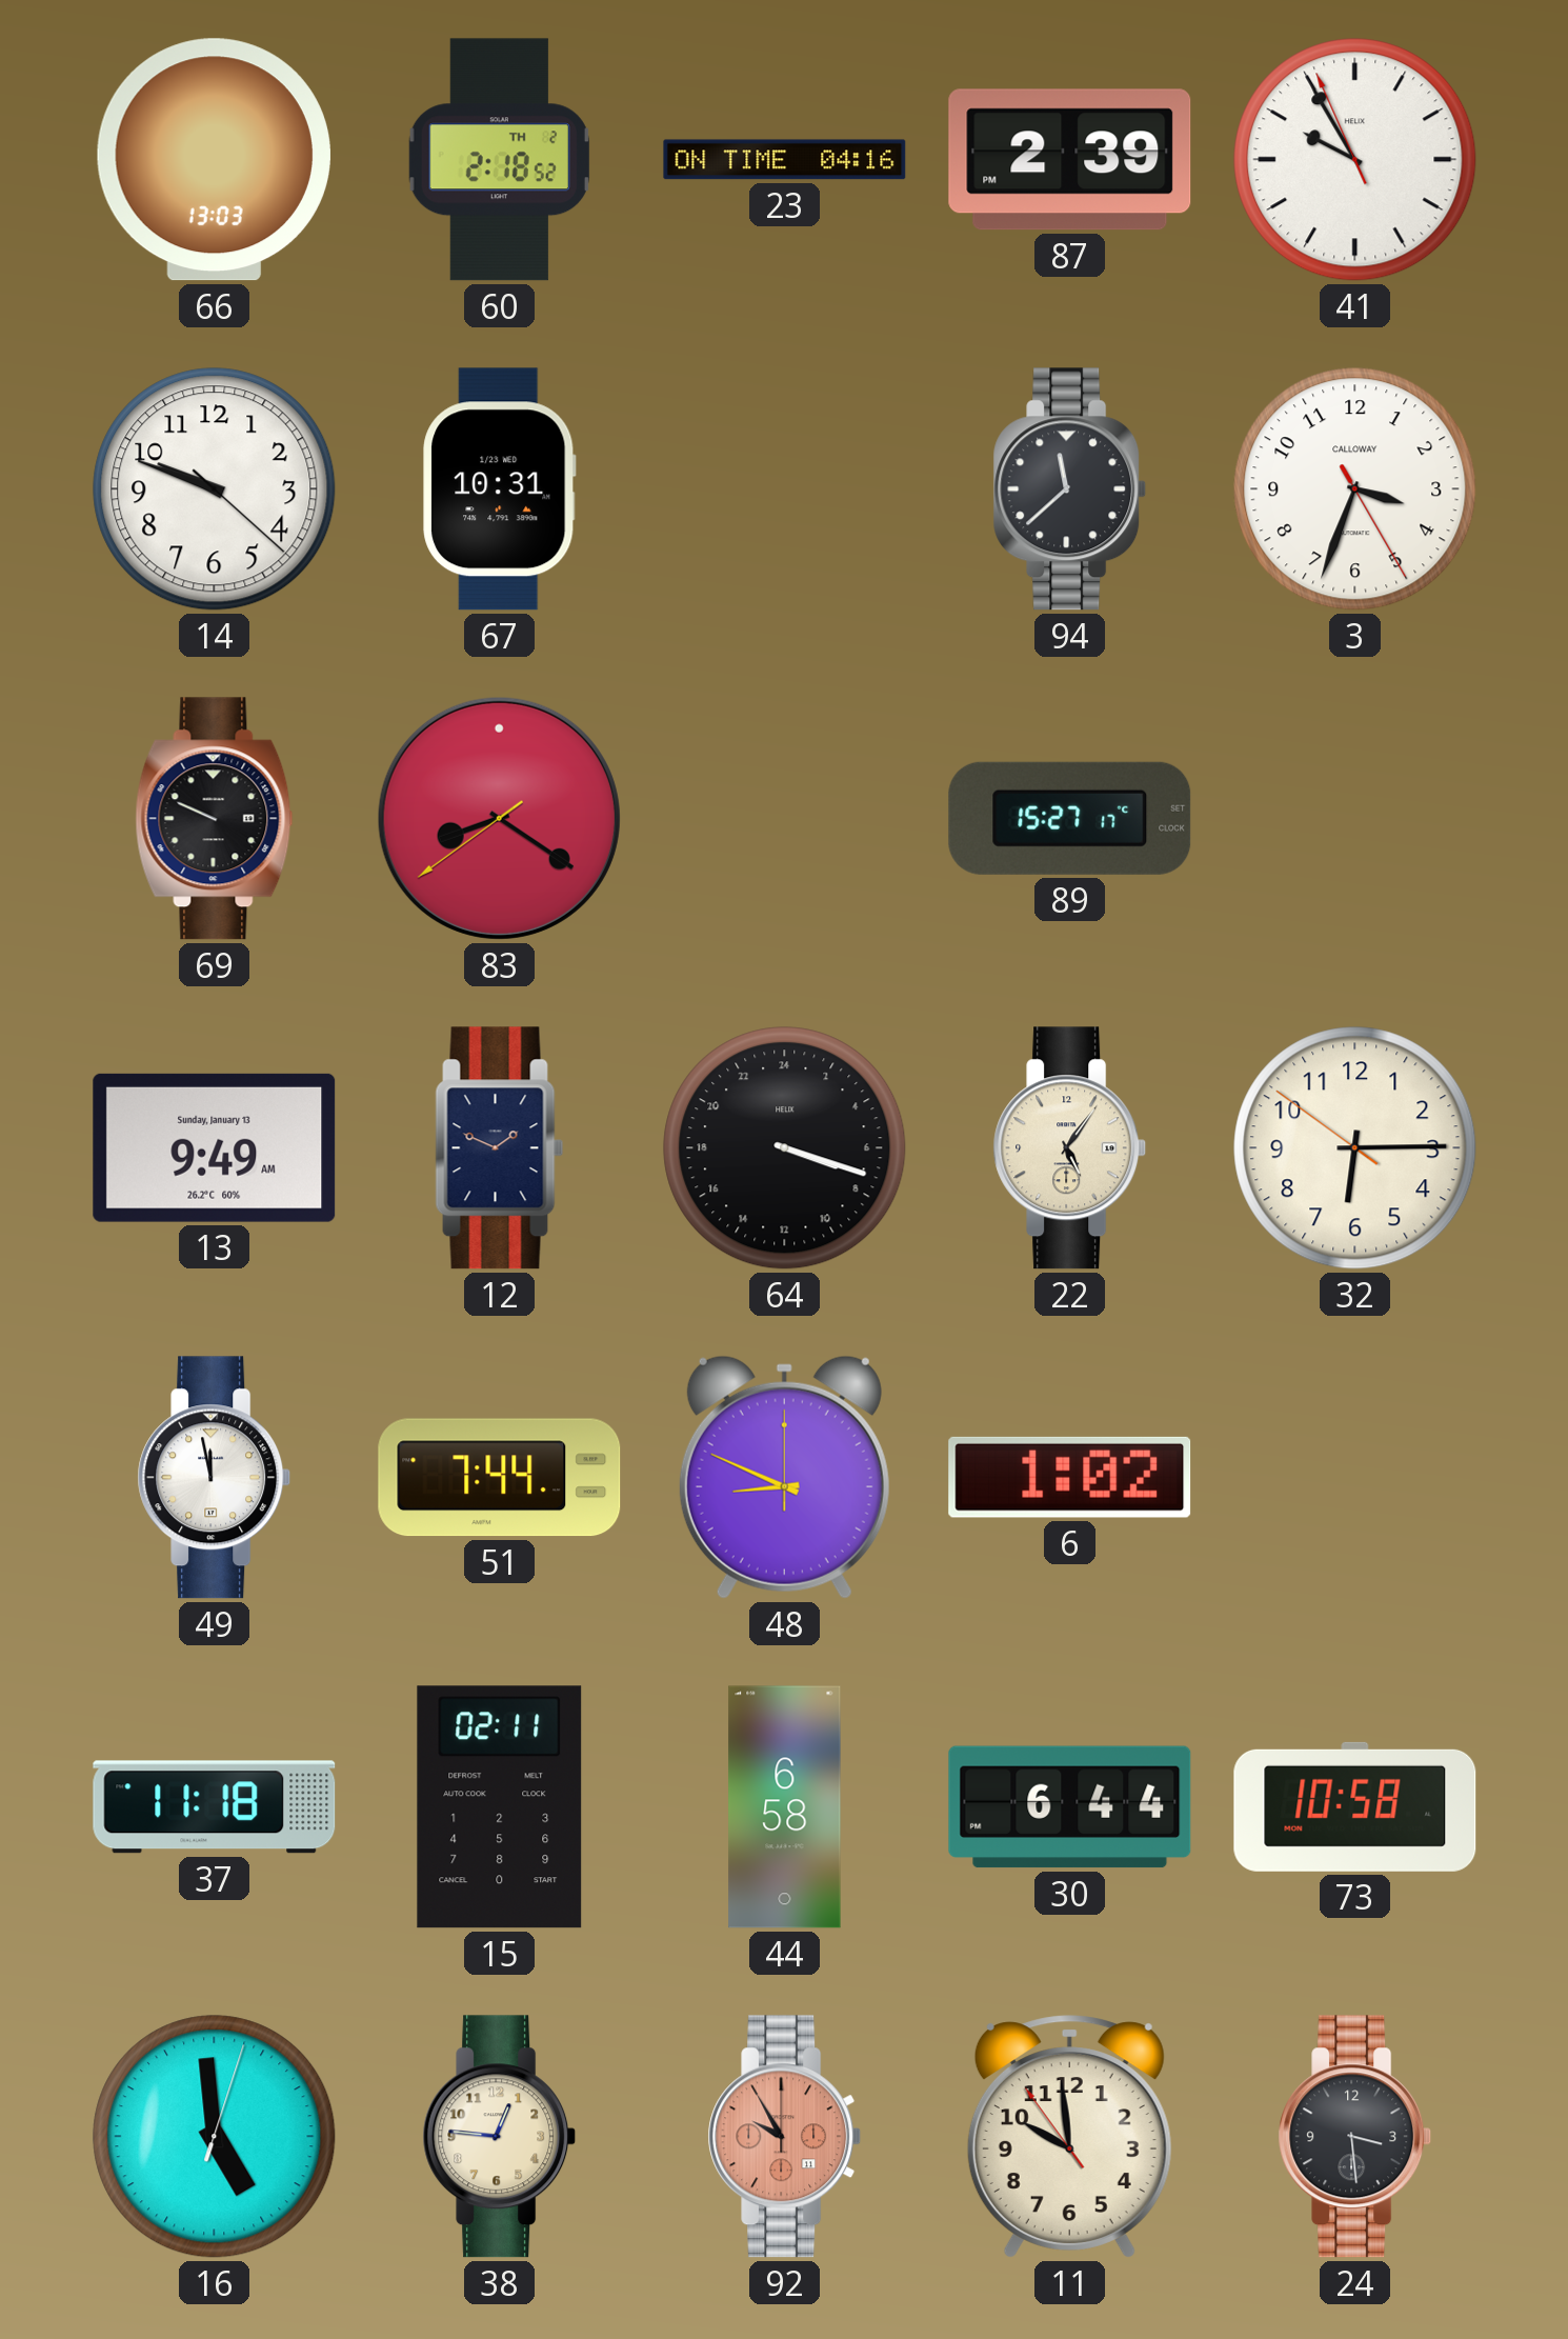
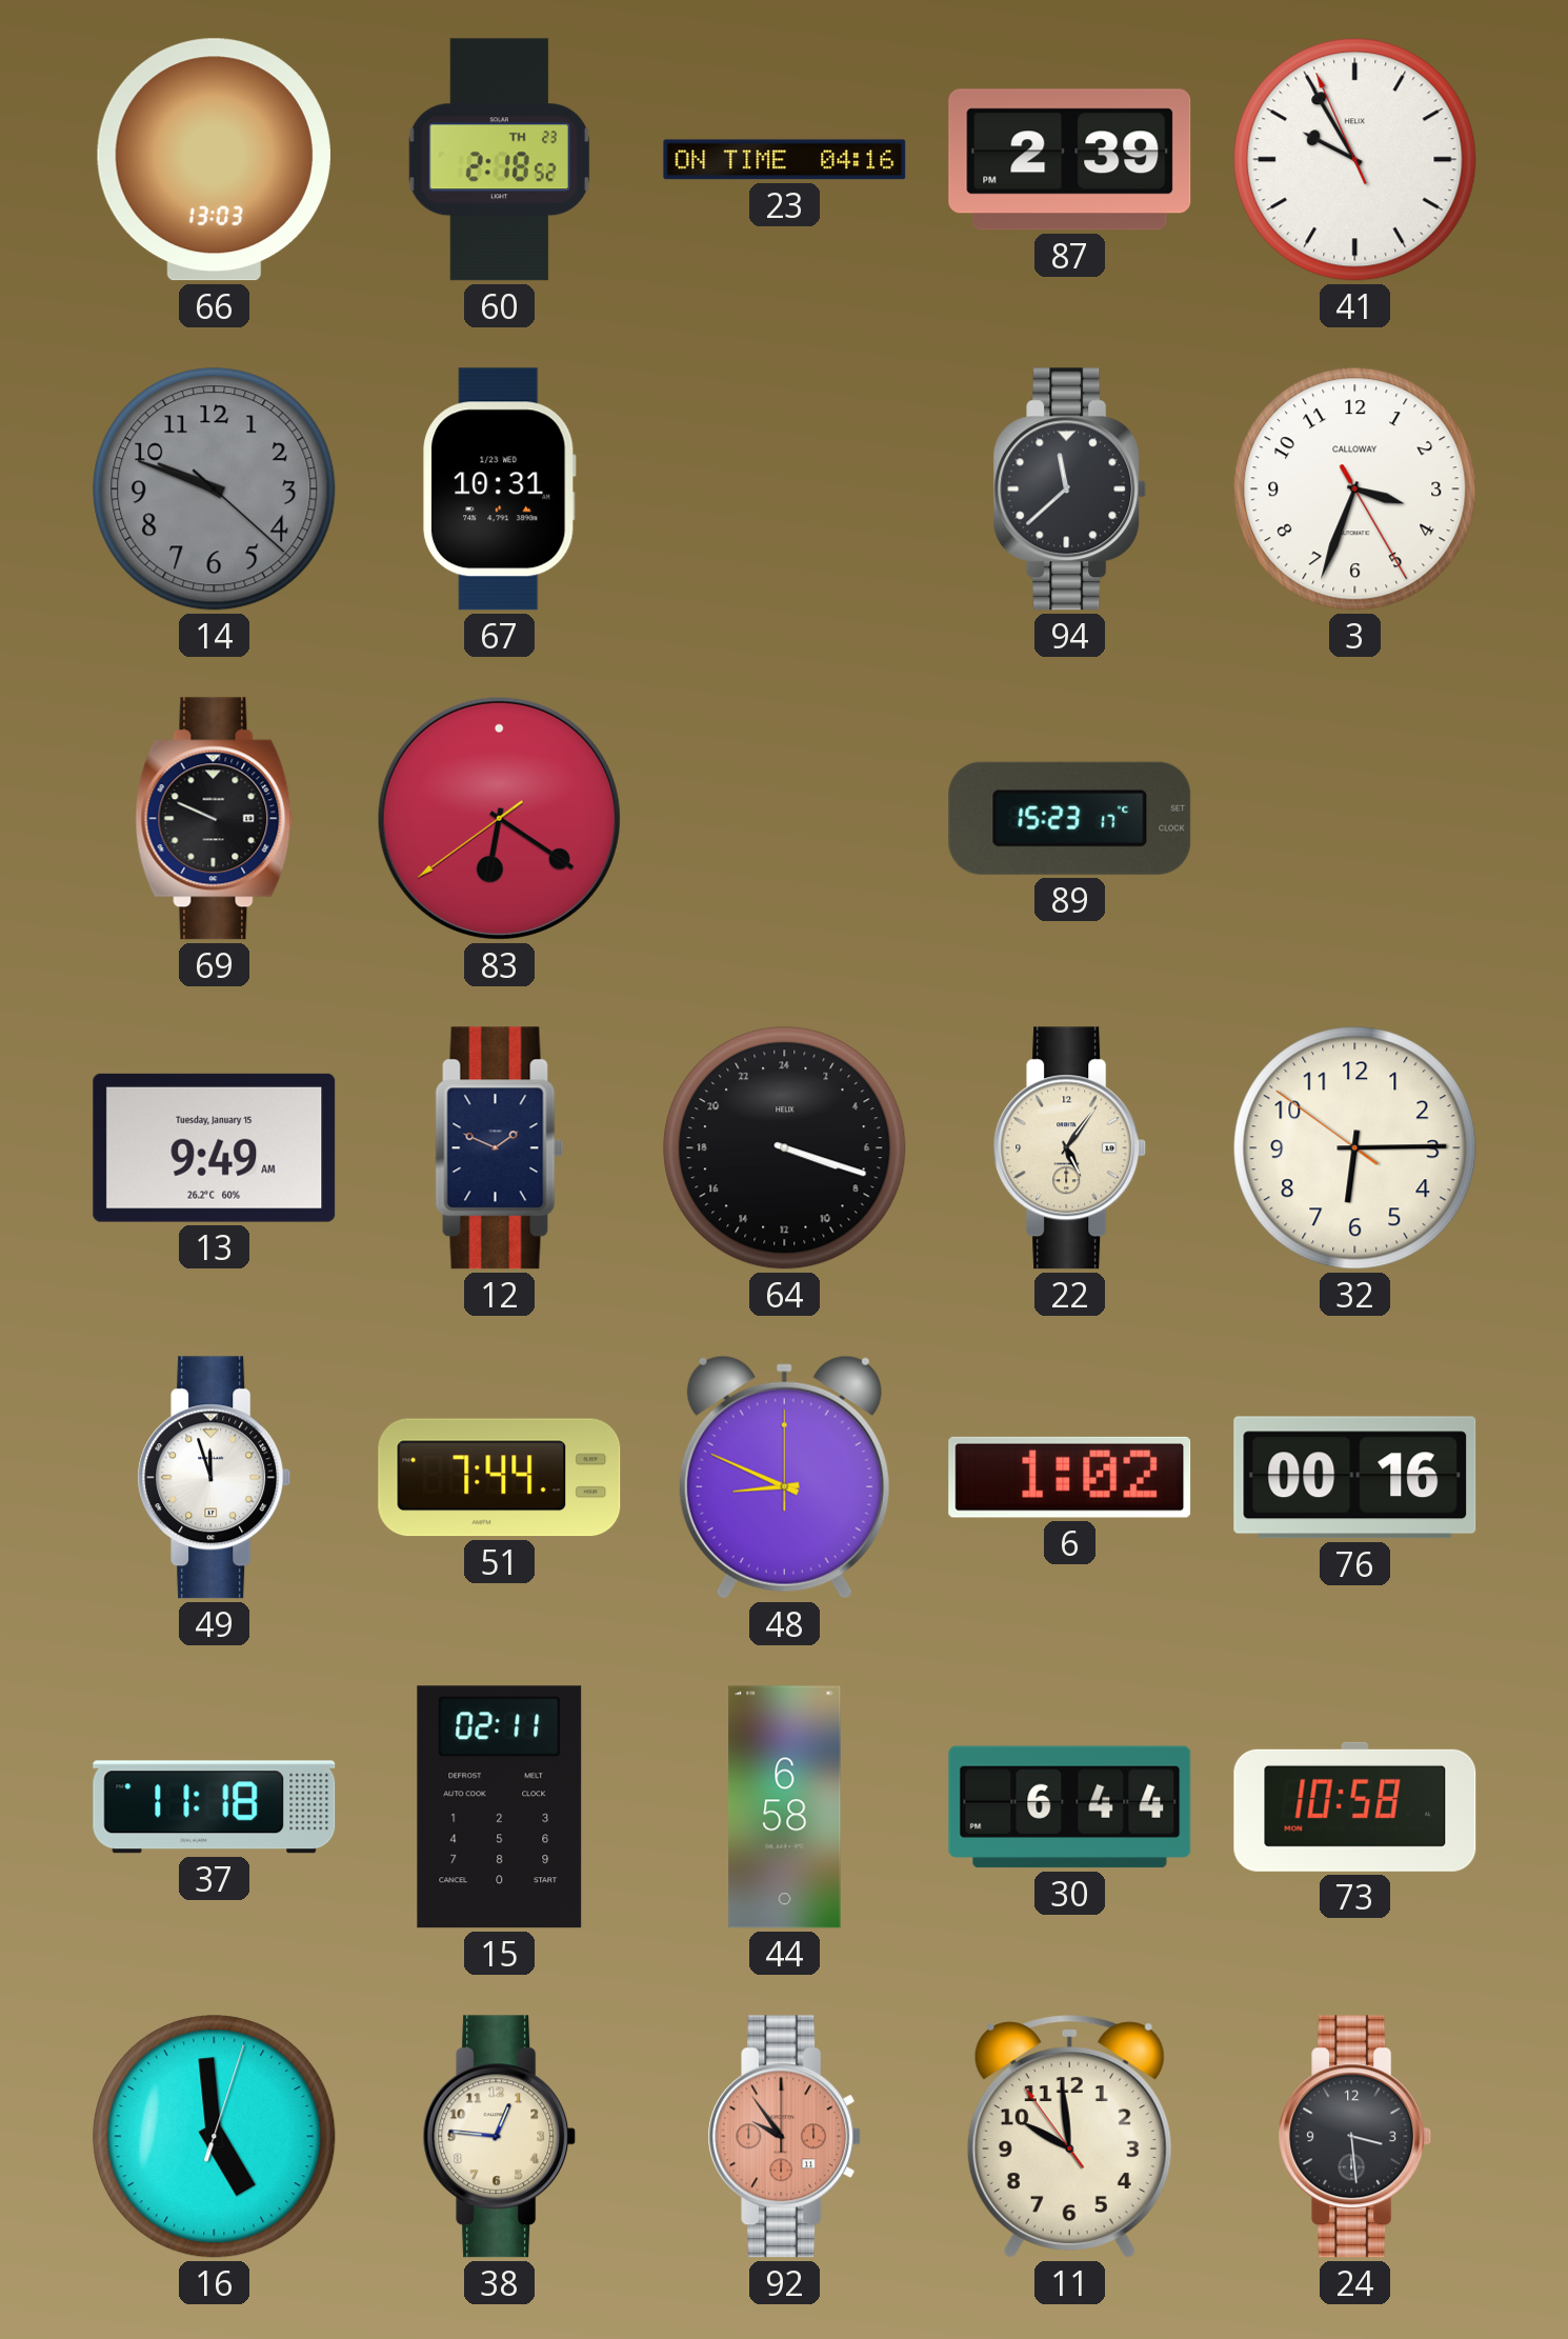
60 date: TH 2 -> TH 23 (499, 160)
14 dial: white -> grey (215, 489)
83: 8:20 -> 6:20 (499, 818)
89: 15:27 -> 15:23 (1070, 818)
13 date: Sunday, January 13 -> Tuesday, January 15 (215, 1147)
49: 11:58 -> 11:57 (215, 1478)
76: none -> 00:16 (1355, 1478)
92: 9:55 -> 9:54 (785, 2137)
